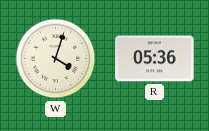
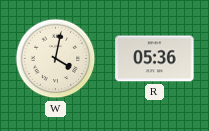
W: 4:03 -> 4:02 (56, 59)
